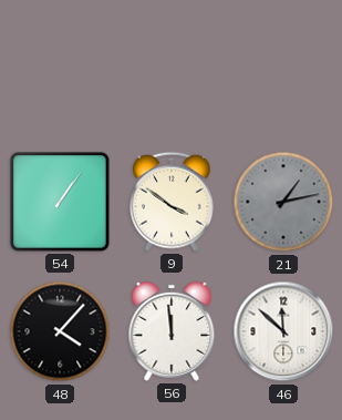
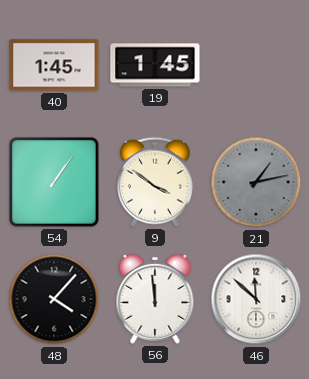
40: none -> 1:45 (54, 65)
19: none -> 1:45 (155, 65)
